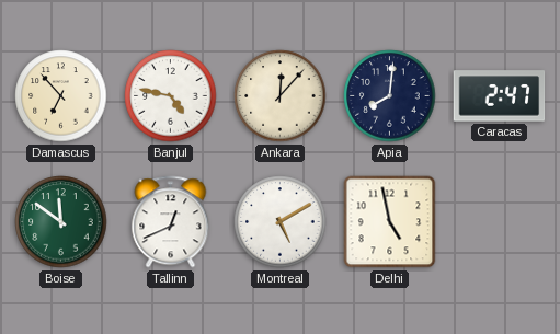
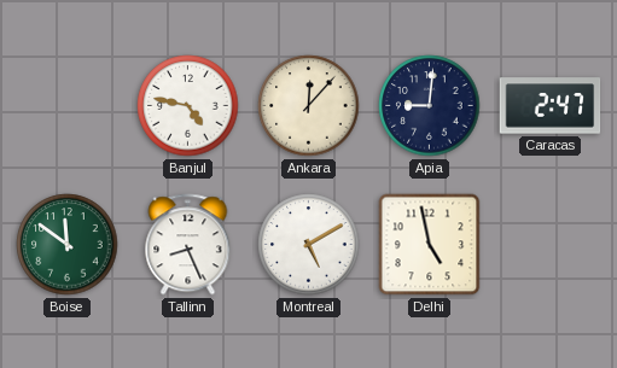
Damascus: 6:53 -> none (61, 96)
Apia: 8:01 -> 9:01 (430, 106)
Tallinn: 12:41 -> 8:26 (188, 245)
